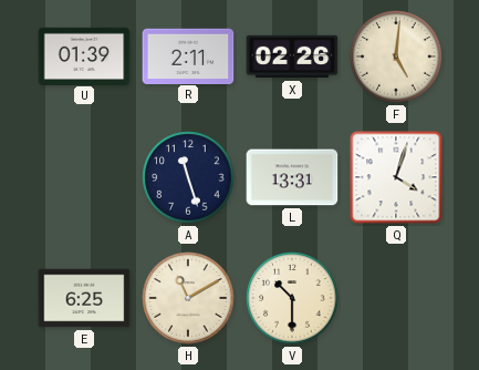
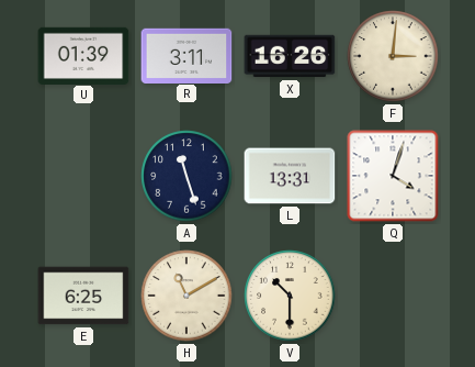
R: 2:11 -> 3:11 (186, 55)
X: 02:26 -> 16:26 (290, 56)
F: 5:01 -> 3:01 (393, 56)
